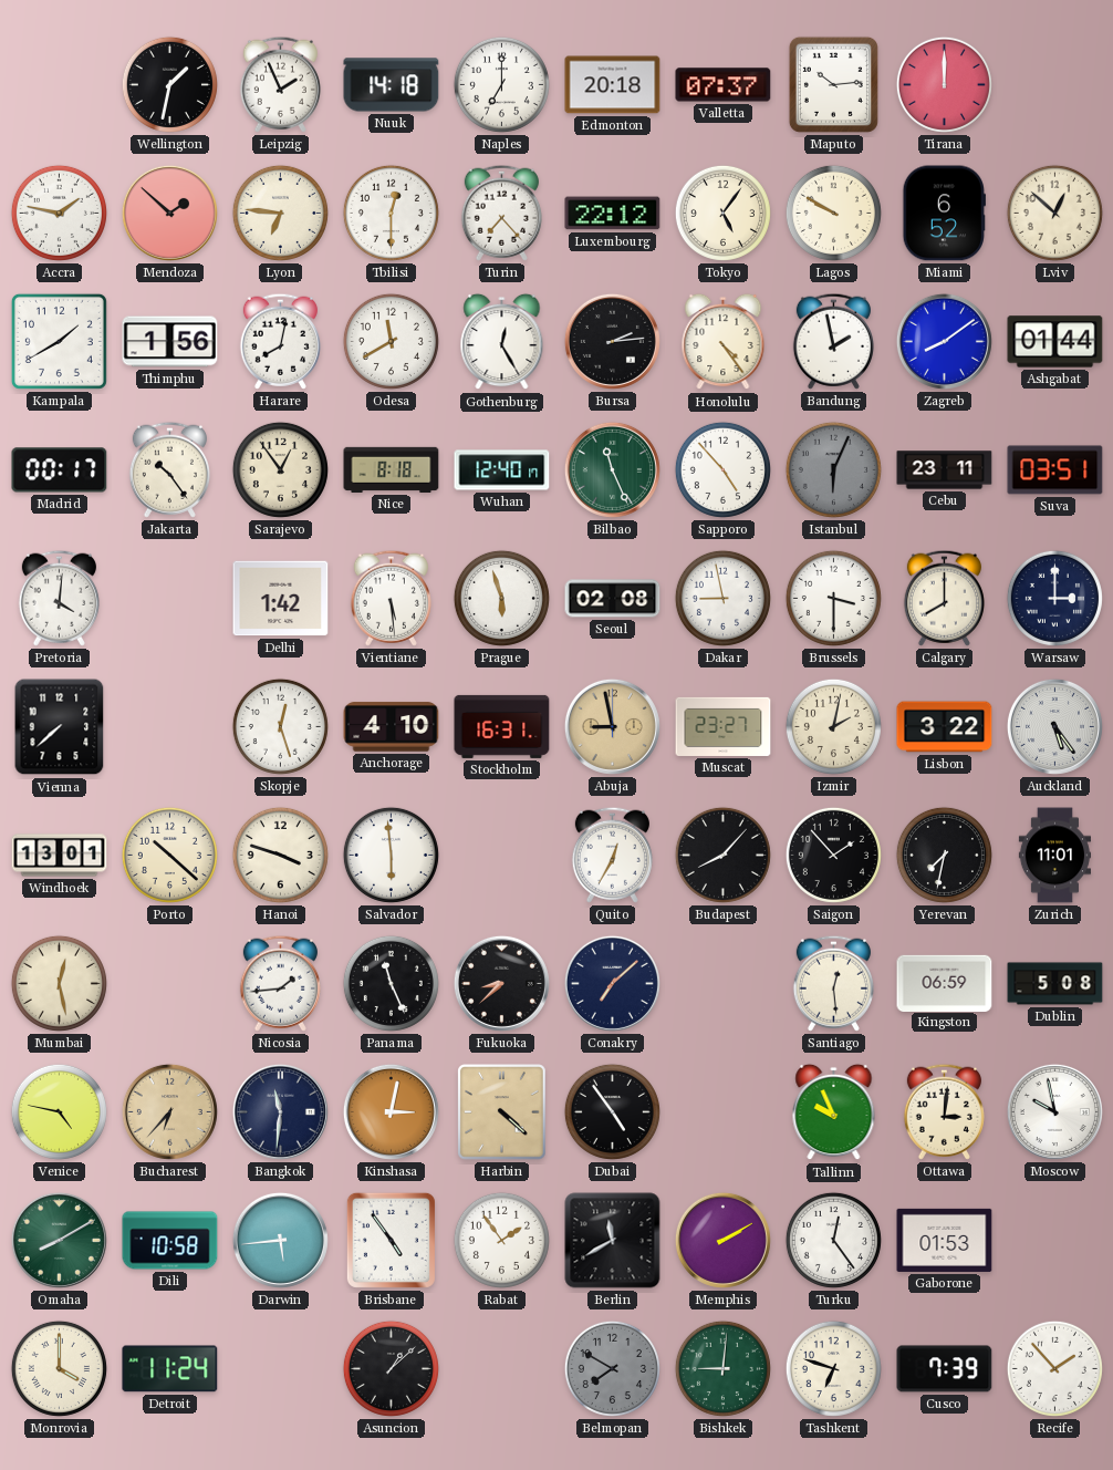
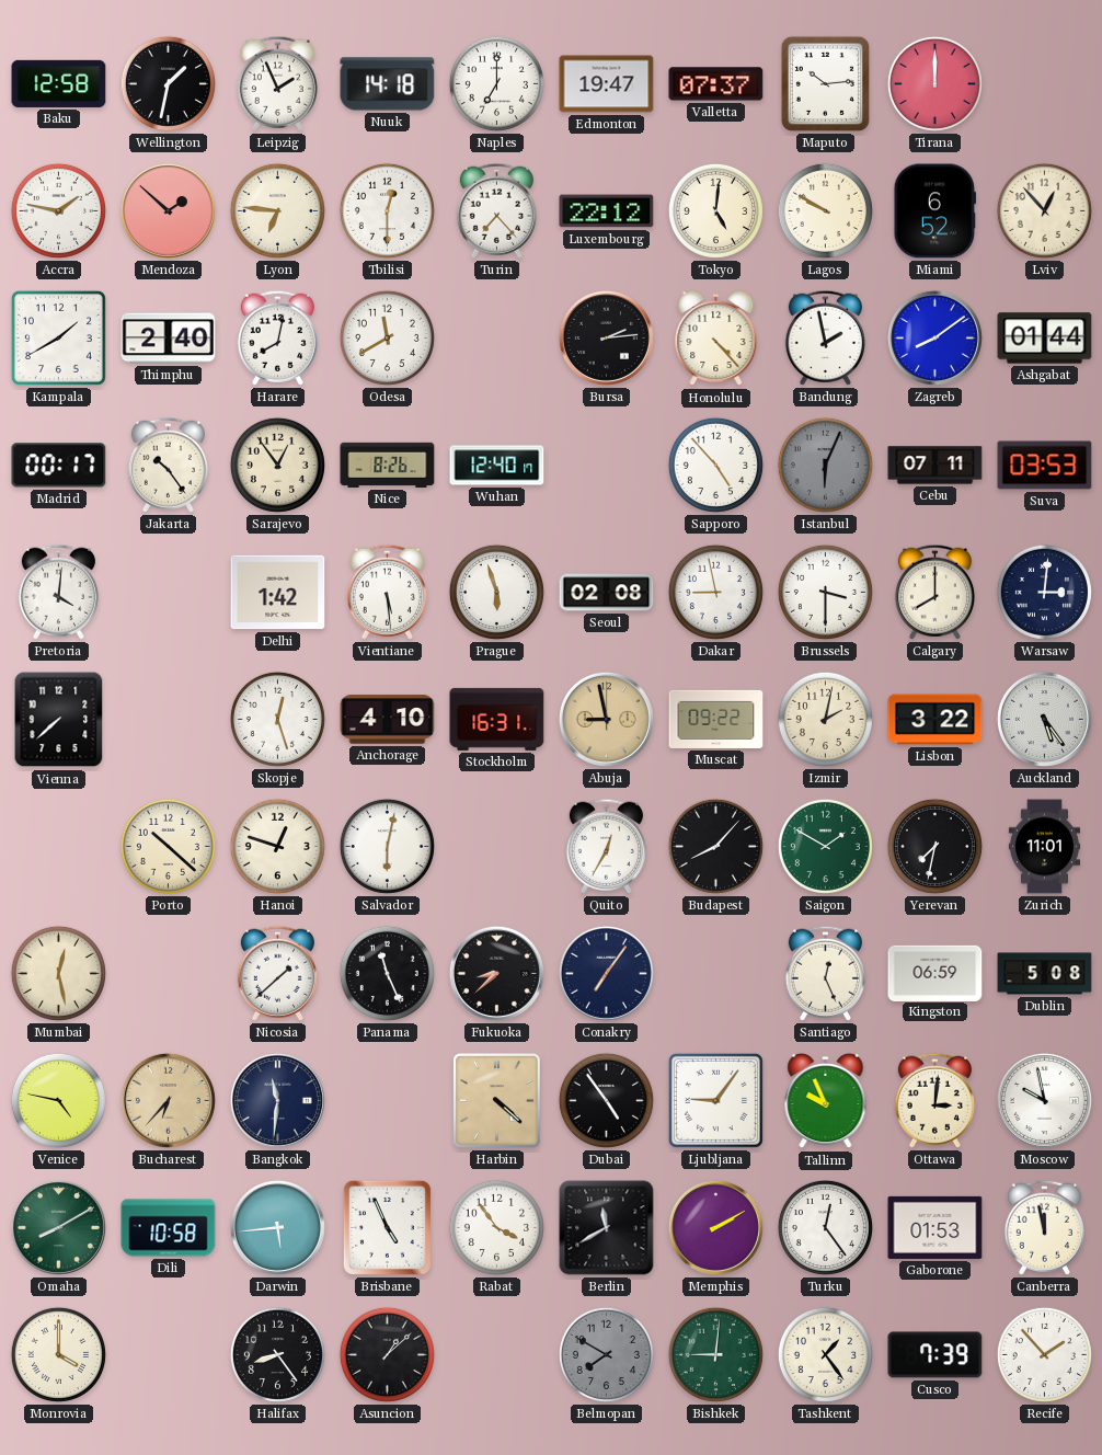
Baku: none -> 12:58 (59, 83)
Edmonton: 20:18 -> 19:47 (607, 84)
Tokyo: 5:06 -> 5:01 (715, 210)
Lviv: 12:52 -> 12:53 (1044, 210)
Thimphu: 1:56 -> 2:40 (169, 339)
Gothenburg: 12:25 -> none (502, 342)
Honolulu: 4:24 -> 4:23 (716, 339)
Nice: 8:18 -> 8:26 (388, 465)
Bilbao: 11:26 -> none (612, 469)
Cebu: 23:11 -> 07:11 (935, 466)
Suva: 03:51 -> 03:53 (1045, 466)
Warsaw: 3:00 -> 3:01 (1044, 592)
Muscat: 23:27 -> 09:22 (716, 719)
Windhoek: 13:01 -> none (60, 856)
Hanoi: 3:48 -> 12:48 (277, 846)
Salvador: 5:59 -> 6:02 (387, 846)
Saigon: 1:53 -> 1:50 (825, 846)
Saigon dial: black -> green (825, 846)
Nicosia: 1:44 -> 1:38 (277, 973)
Conakry: 7:08 -> 7:06 (606, 973)
Santiago: 12:29 -> 12:26 (825, 973)
Kinshasa: 3:02 -> none (391, 1111)
Ljubljana: none -> 9:06 (715, 1100)
Brisbane: 4:54 -> 4:56 (387, 1227)
Rabat: 1:54 -> 3:54 (496, 1227)
Canberra: none -> 11:58 (1044, 1227)
Detroit: 11:24 -> none (170, 1369)
Halifax: none -> 8:24 (277, 1354)
Tashkent: 6:48 -> 1:24 (825, 1354)
